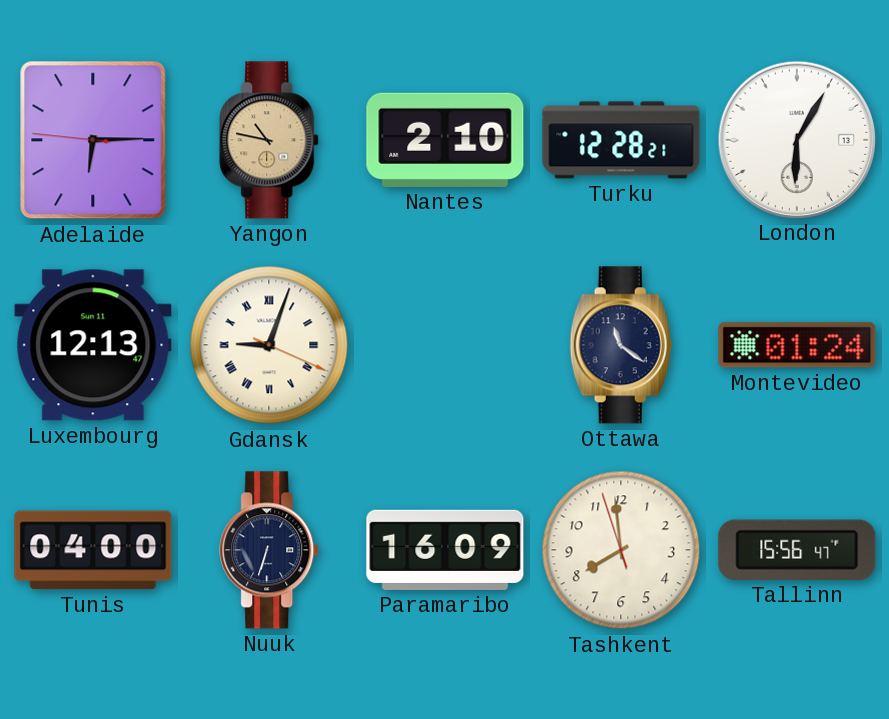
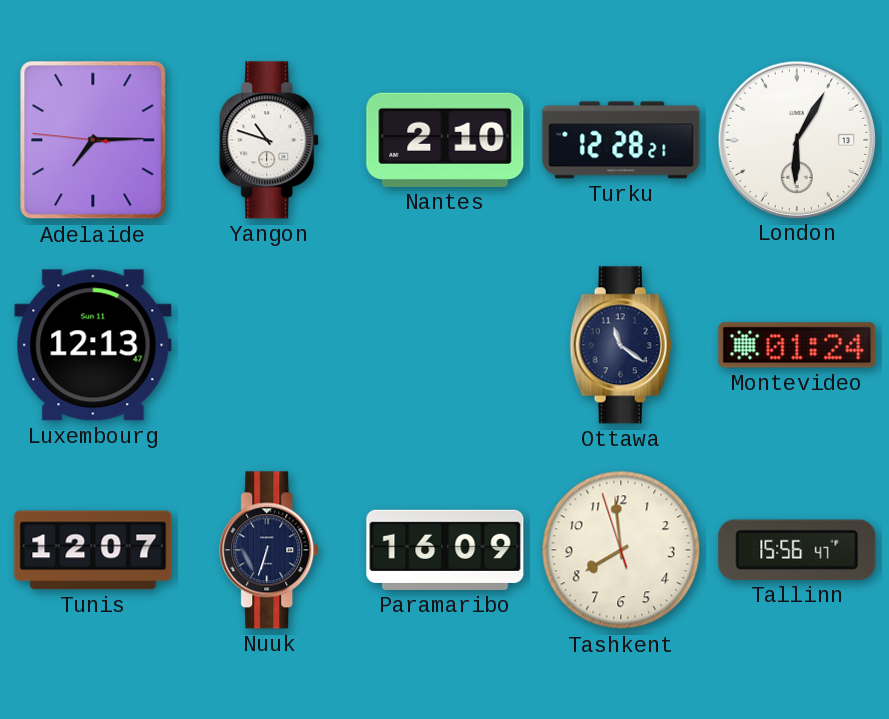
Adelaide: 6:14 -> 7:14 (93, 140)
Yangon: 10:47 -> 10:48 (270, 140)
Yangon dial: champagne -> white (270, 140)
Gdansk: 9:03 -> none (269, 345)
Tunis: 04:00 -> 12:07 (93, 550)
